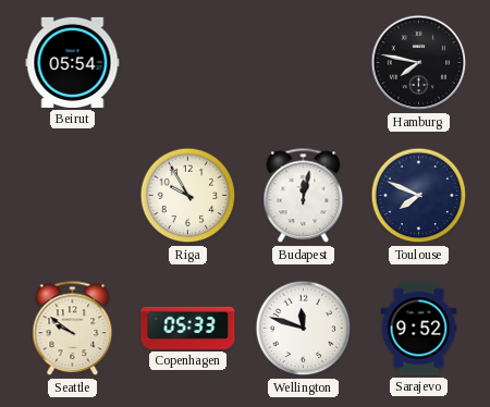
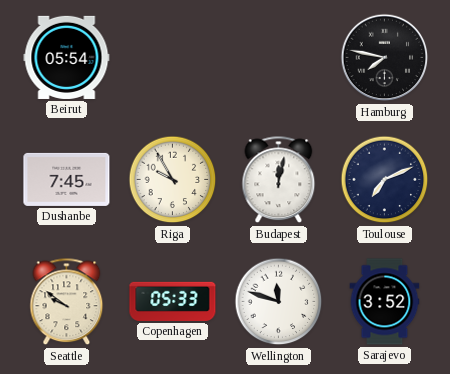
Dushanbe: none -> 7:45 (67, 179)
Toulouse: 7:49 -> 7:11 (385, 180)
Sarajevo: 9:52 -> 3:52 (385, 302)
